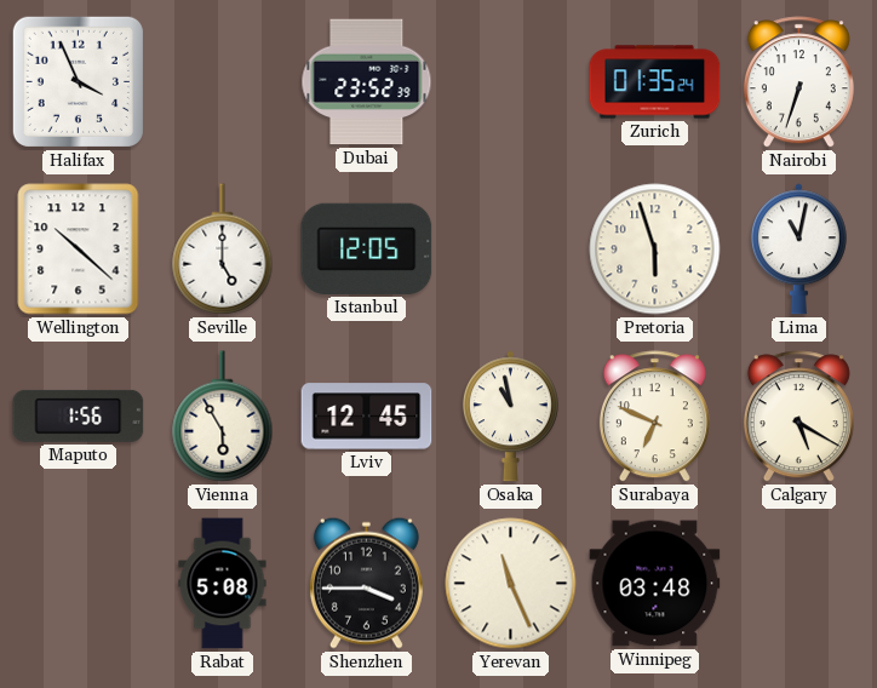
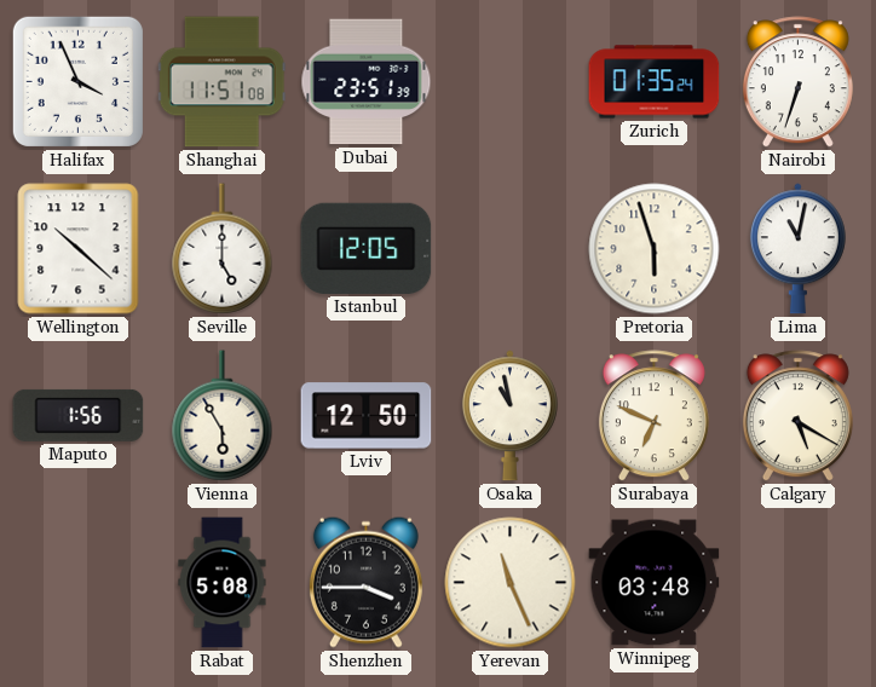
Shanghai: none -> 11:51 (221, 82)
Dubai: 23:52 -> 23:51 (367, 82)
Lviv: 12:45 -> 12:50 (367, 416)
